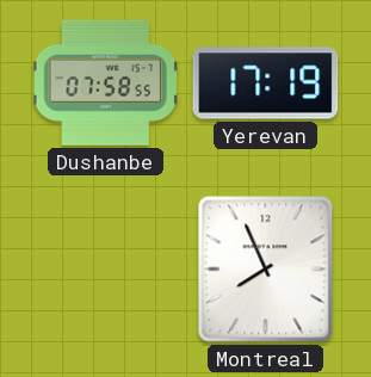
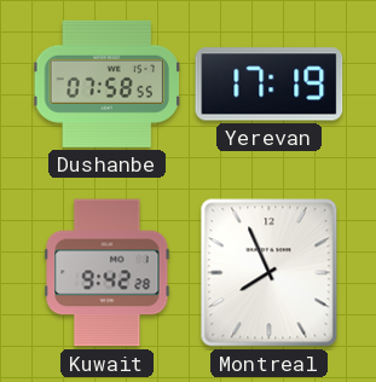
Kuwait: none -> 9:42 (108, 273)
